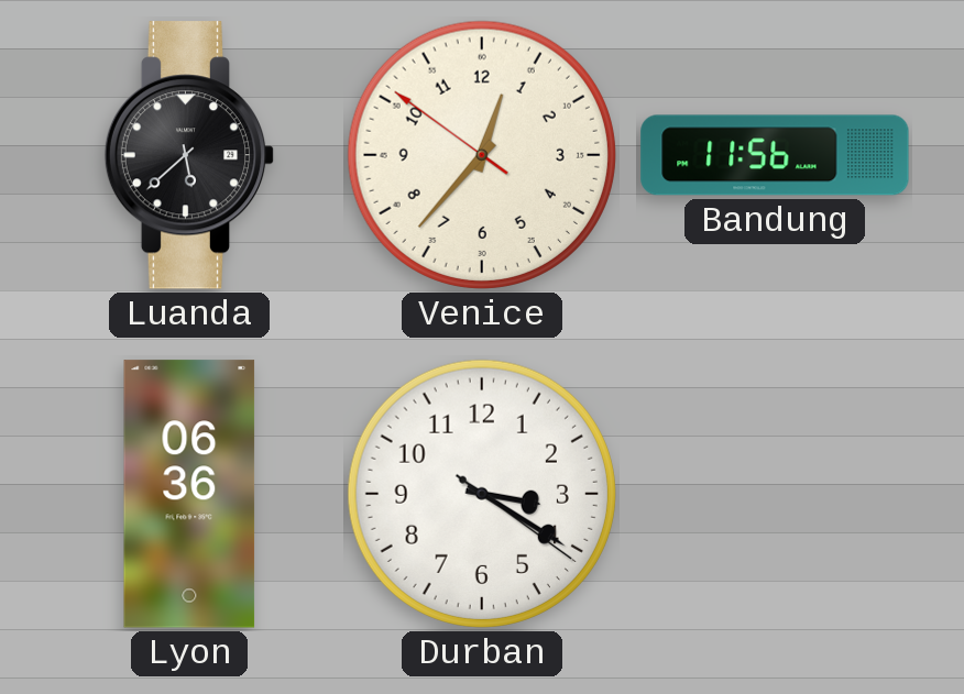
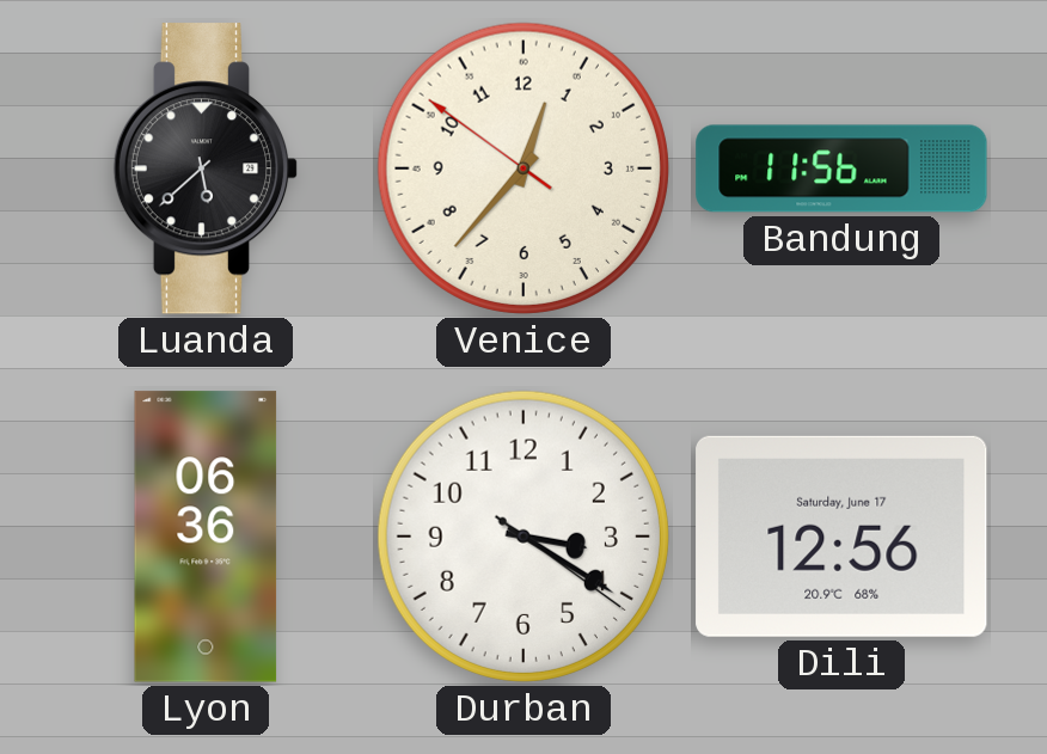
Dili: none -> 12:56 (841, 537)
